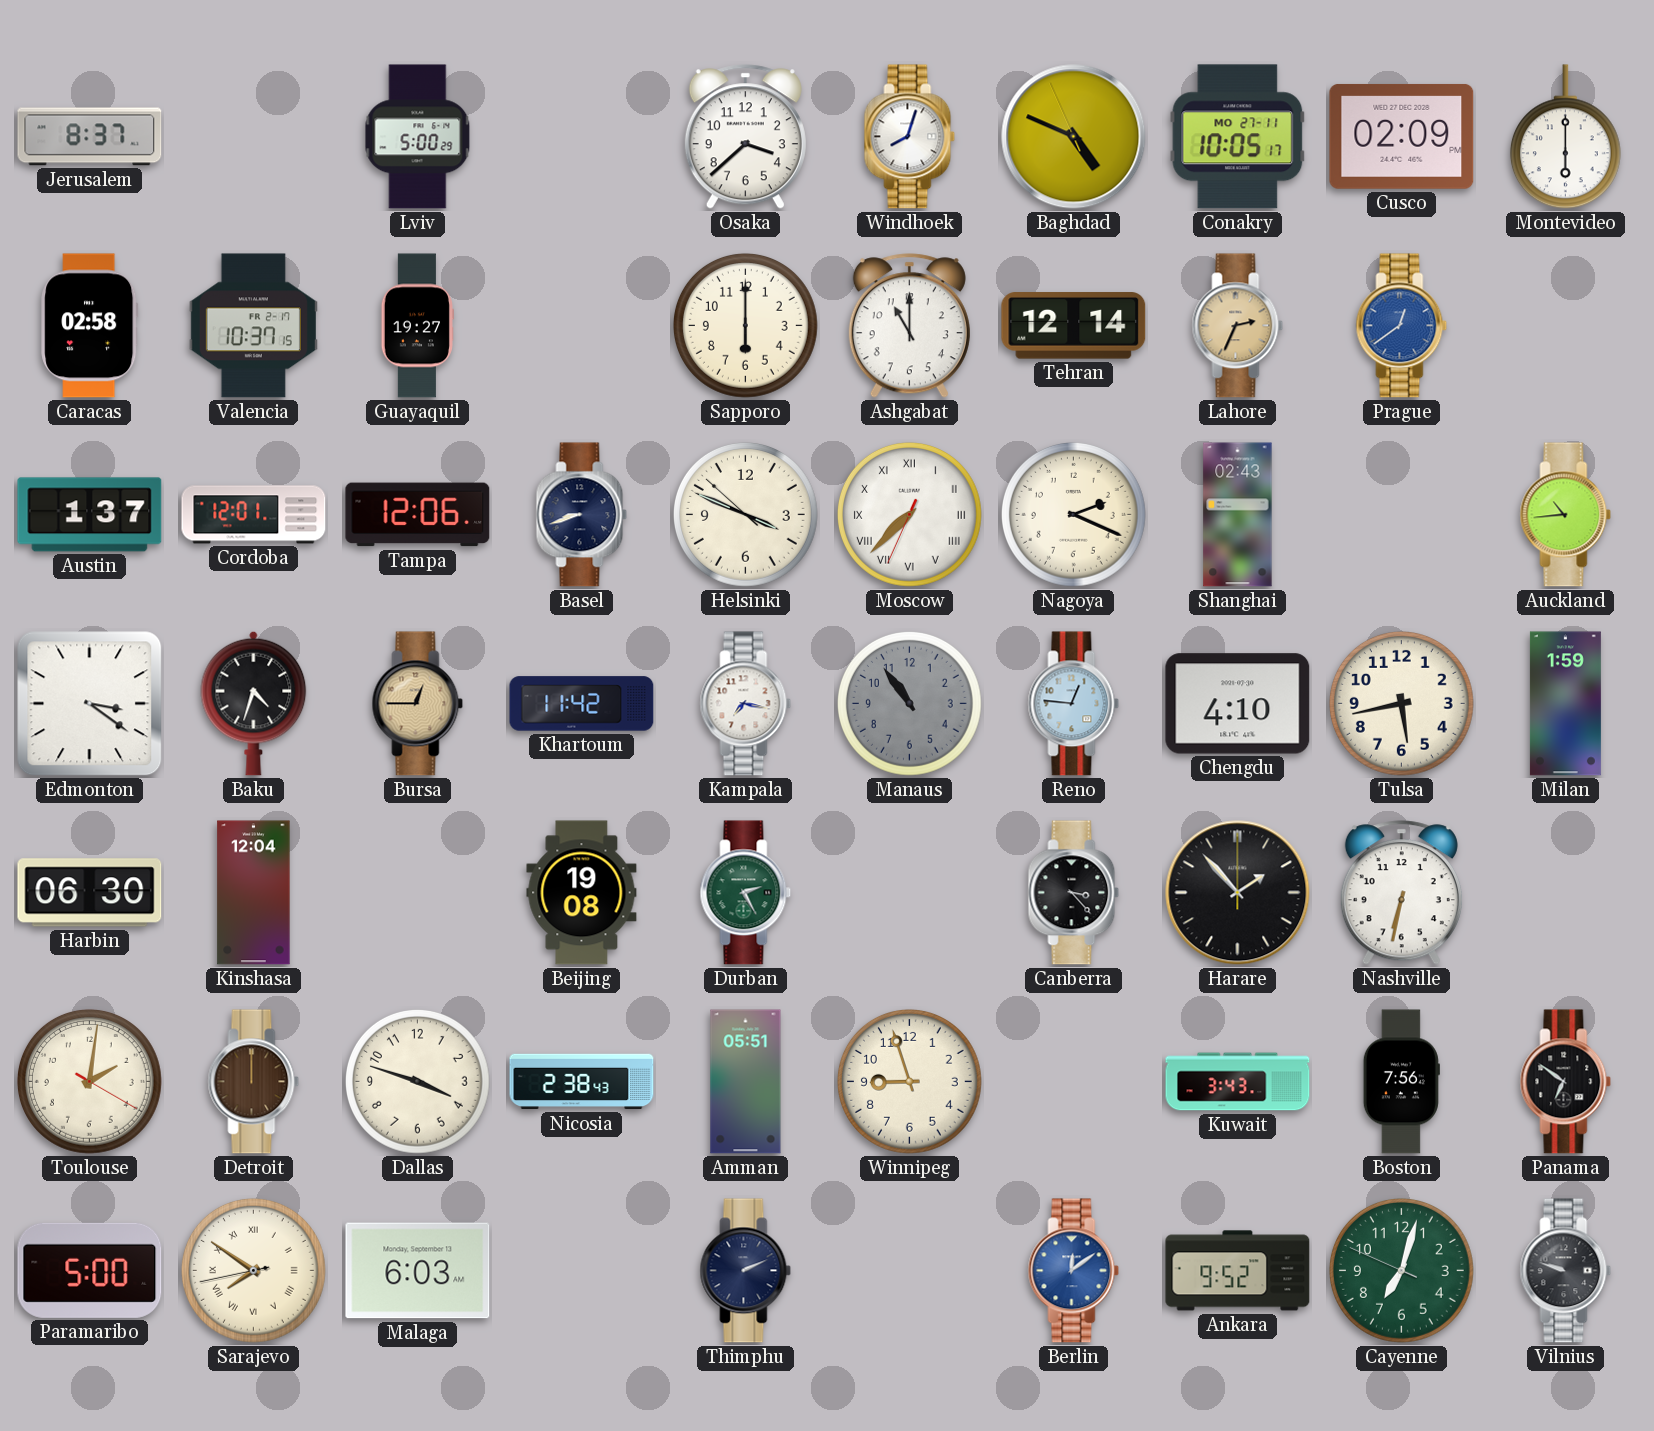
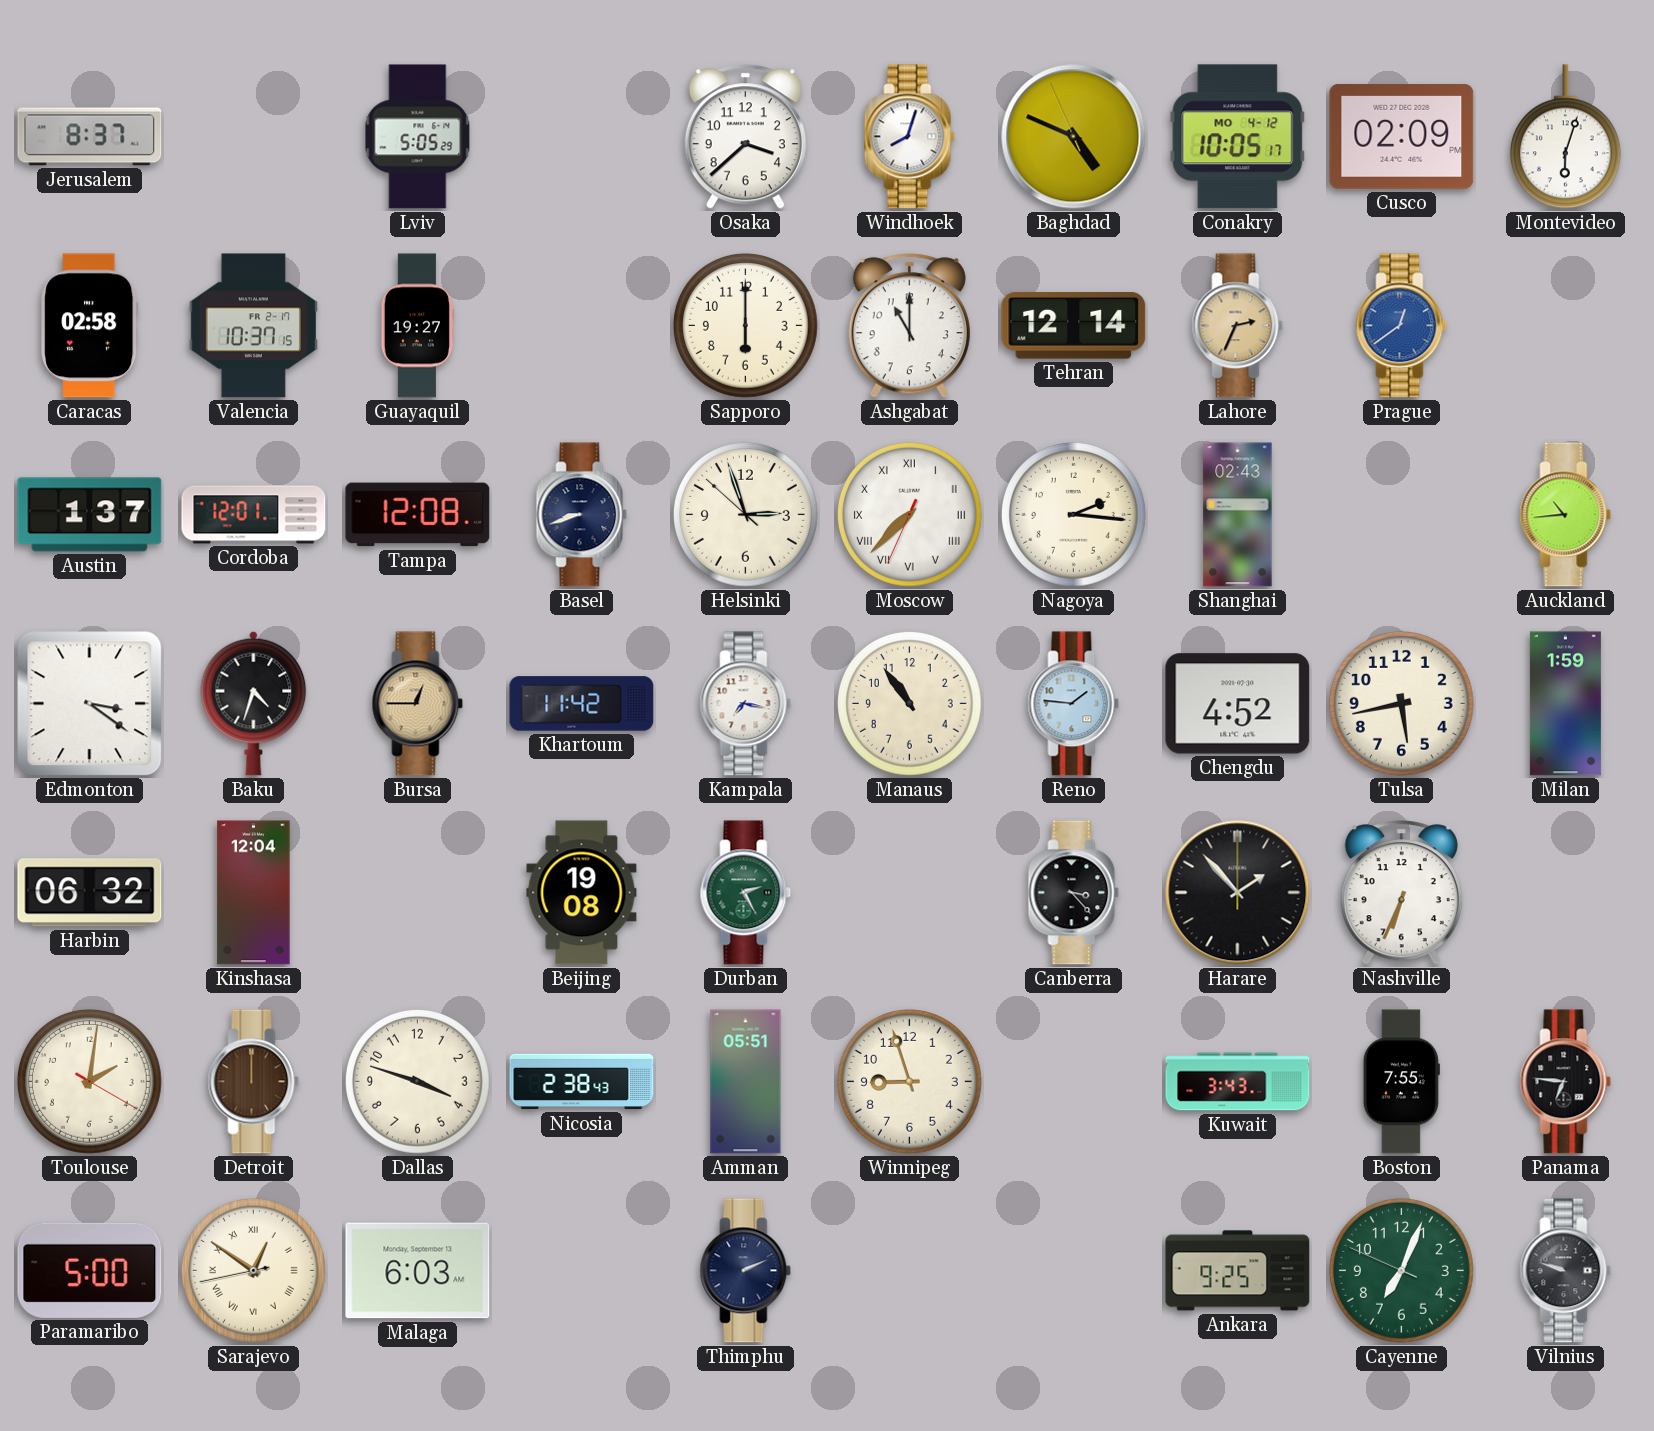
Lviv: 5:00 -> 5:05 (418, 137)
Conakry date: MO 27-11 -> MO 4-12 (1238, 137)
Montevideo: 6:00 -> 6:03 (1565, 137)
Tampa: 12:06 -> 12:08 (418, 515)
Helsinki: 3:48 -> 2:56 (745, 514)
Nagoya: 2:19 -> 2:16 (1073, 514)
Manaus dial: grey -> cream (909, 703)
Reno: 12:46 -> 1:46 (1074, 704)
Chengdu: 4:10 -> 4:52 (1238, 704)
Harbin: 06:30 -> 06:32 (90, 893)
Nashville: 6:32 -> 6:34 (1401, 893)
Boston: 7:56 -> 7:55 (1401, 1082)
Panama: 6:51 -> 6:46 (1566, 1082)
Sarajevo: 7:50 -> 12:50 (253, 1270)
Berlin: 12:09 -> none (1074, 1271)
Ankara: 9:52 -> 9:25 (1238, 1271)
Cayenne: 7:02 -> 7:03 (1401, 1270)
